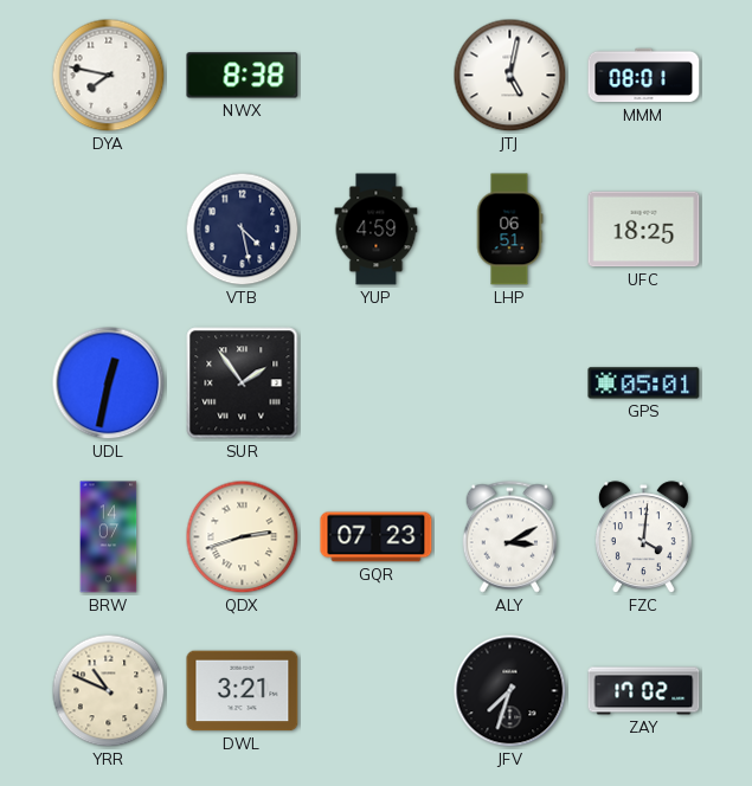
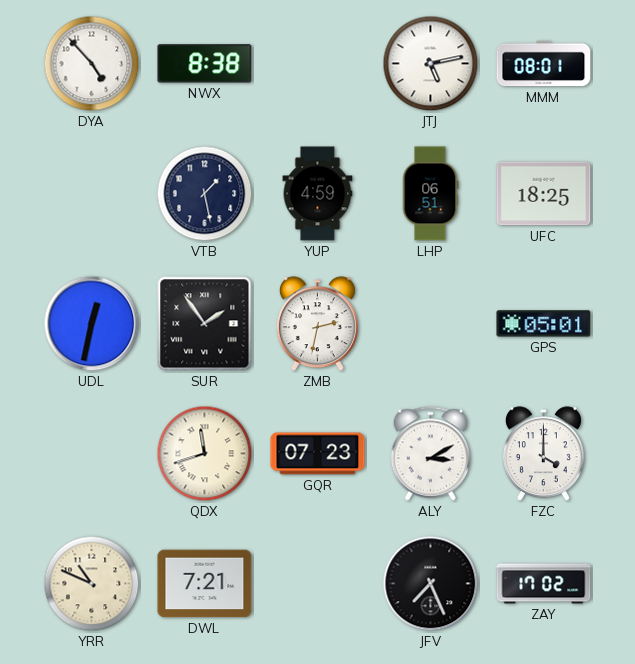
DYA: 7:47 -> 4:53 (92, 64)
JTJ: 5:02 -> 5:13 (431, 64)
VTB: 4:28 -> 1:28 (205, 194)
ZMB: none -> 2:32 (317, 324)
BRW: 14:07 -> none (109, 537)
QDX: 2:42 -> 11:42 (205, 454)
FZC: 4:01 -> 4:00 (543, 454)
DWL: 3:21 -> 7:21 (205, 584)
JFV: 7:33 -> 7:26 (431, 584)
